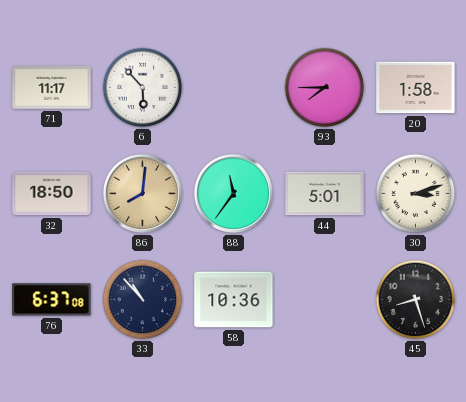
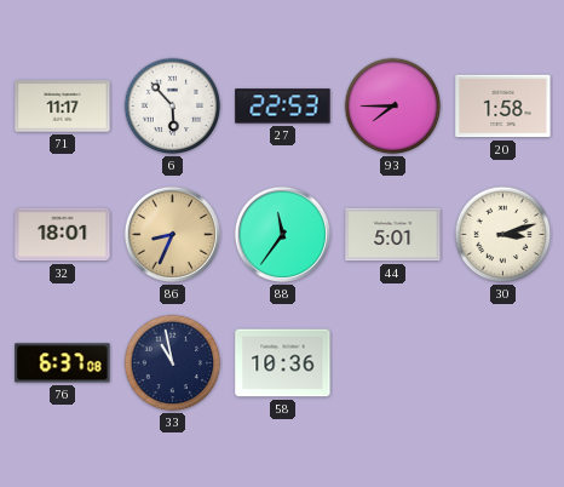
27: none -> 22:53 (283, 107)
32: 18:50 -> 18:01 (63, 235)
86: 8:01 -> 8:34 (172, 234)
33: 10:53 -> 10:58 (173, 363)
45: 8:27 -> none (416, 300)
